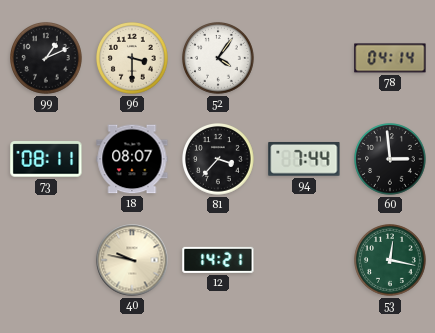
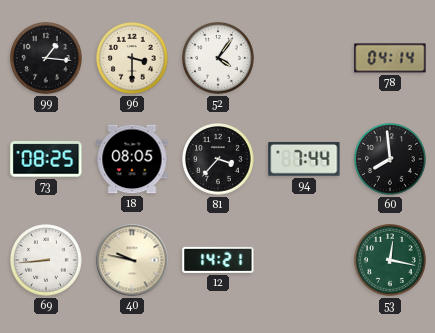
99: 1:11 -> 1:16 (47, 59)
73: 08:11 -> 08:25 (46, 159)
18: 08:07 -> 08:05 (132, 159)
60: 2:59 -> 7:59 (391, 160)
69: none -> 8:44 (47, 261)
